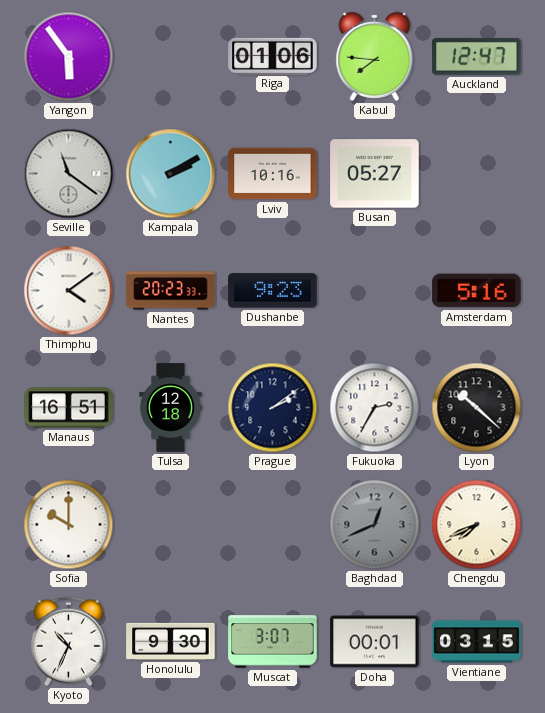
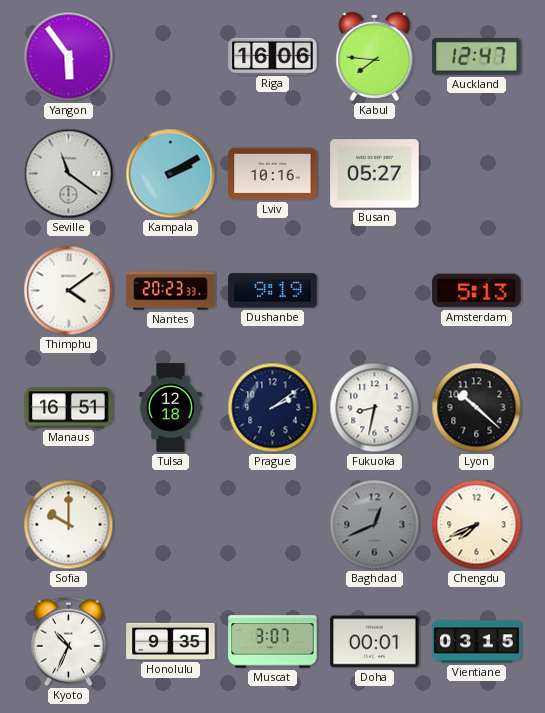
Riga: 01:06 -> 16:06 (273, 56)
Dushanbe: 9:23 -> 9:19 (273, 291)
Amsterdam: 5:16 -> 5:13 (477, 291)
Fukuoka: 2:35 -> 8:32 (375, 408)
Honolulu: 9:30 -> 9:35 (171, 641)
